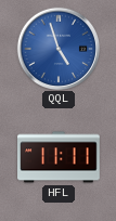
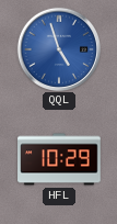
HFL: 11:11 -> 10:29 (59, 159)
